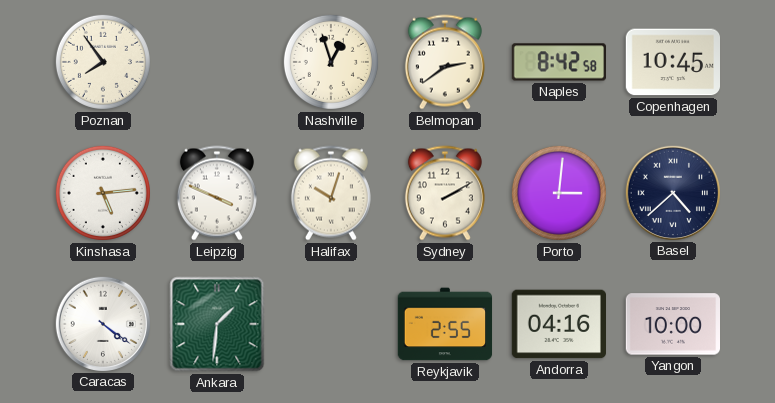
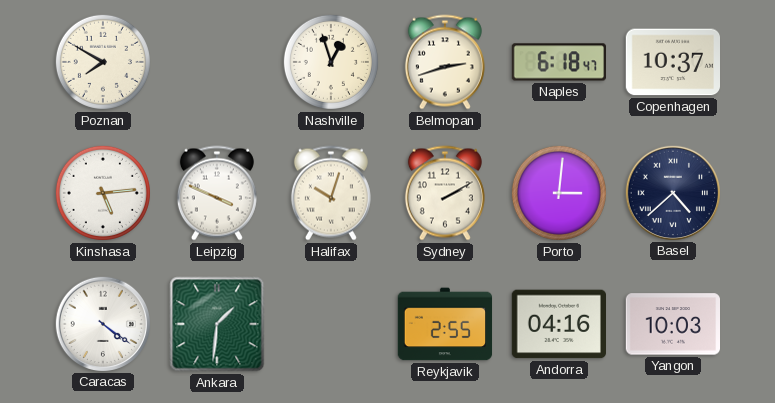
Poznan: 7:54 -> 7:50 (103, 62)
Belmopan: 2:39 -> 2:42 (445, 62)
Naples: 8:42 -> 6:18 (558, 62)
Copenhagen: 10:45 -> 10:37 (672, 62)
Yangon: 10:00 -> 10:03 (672, 324)
